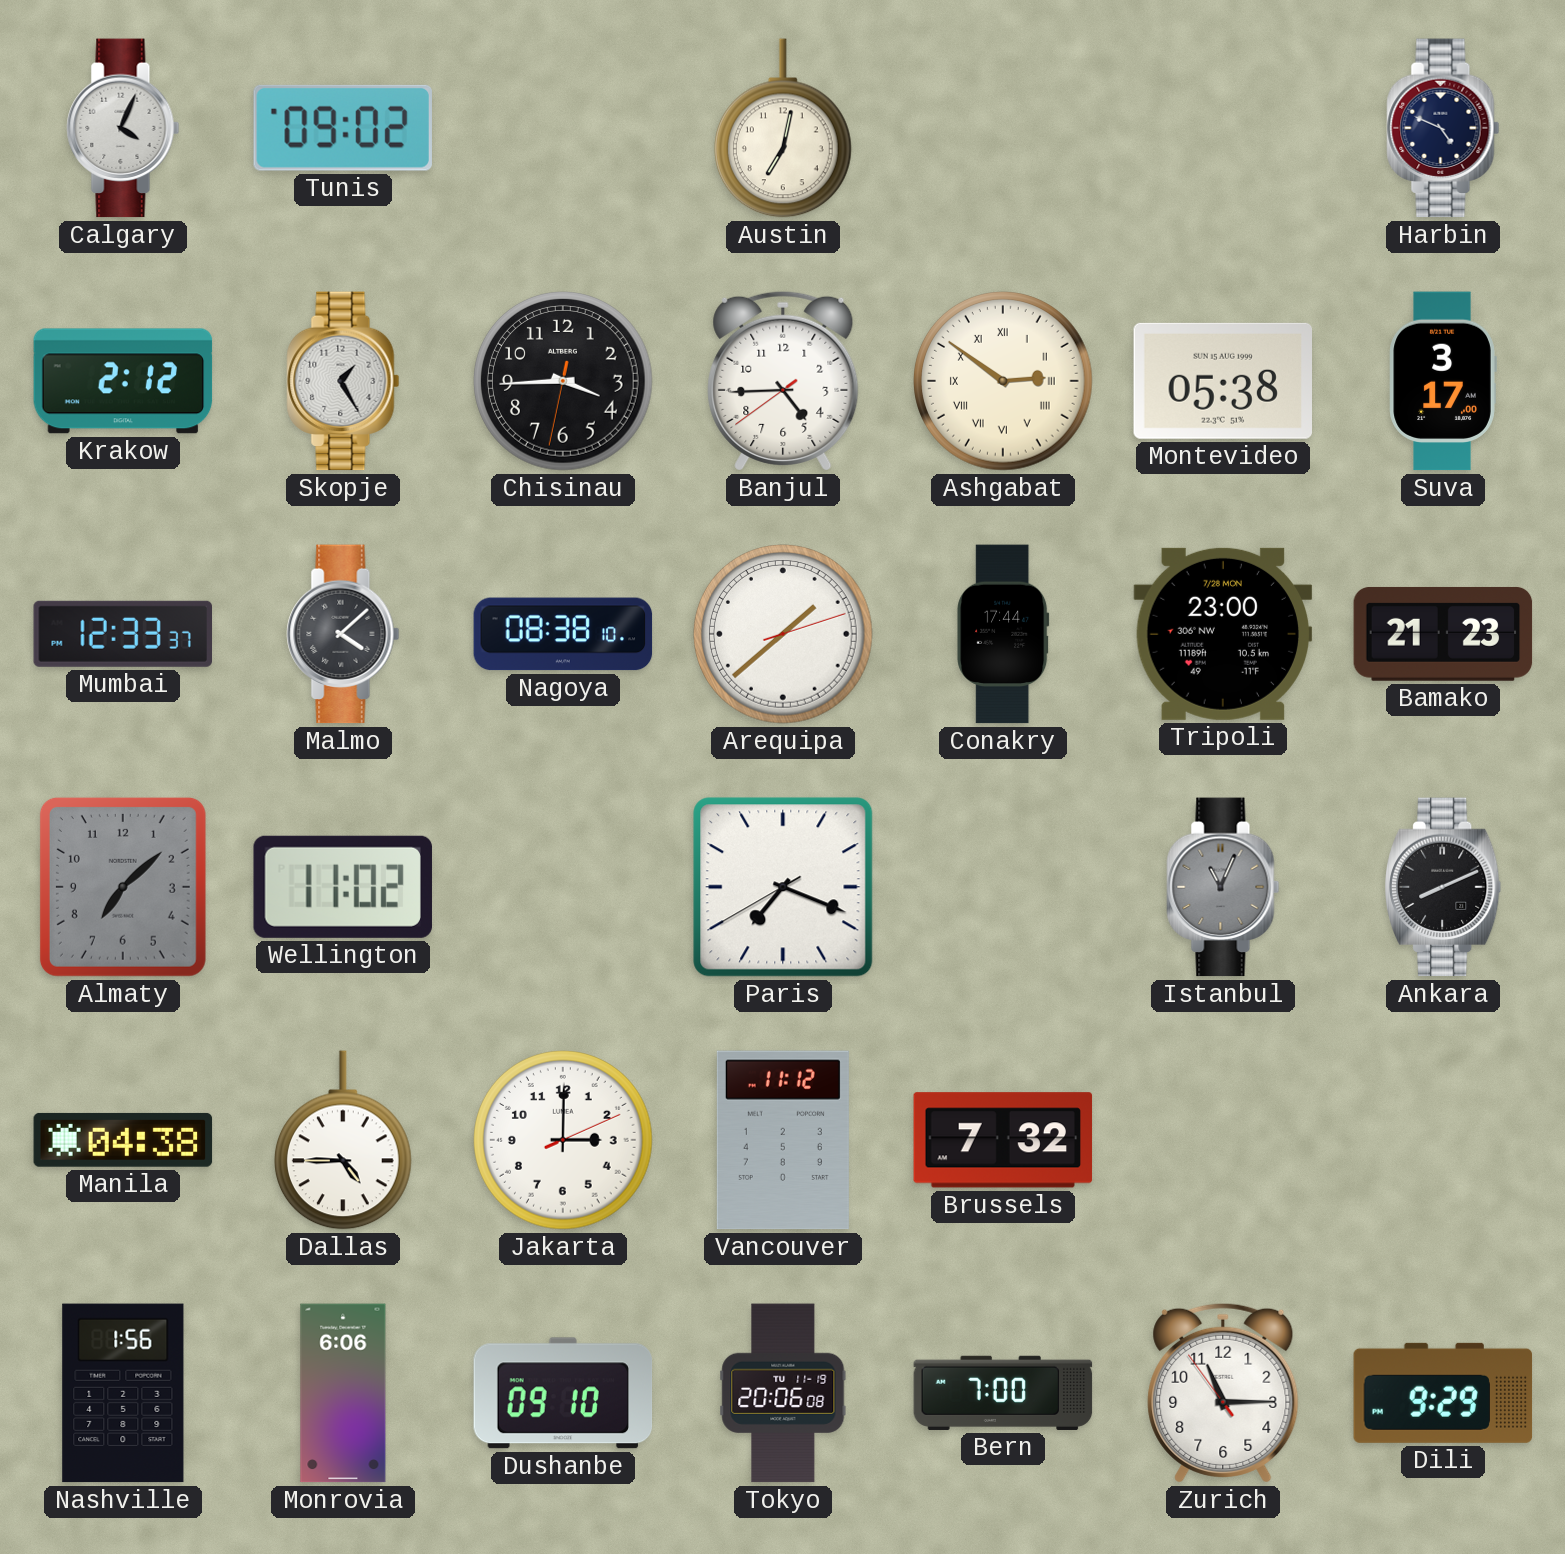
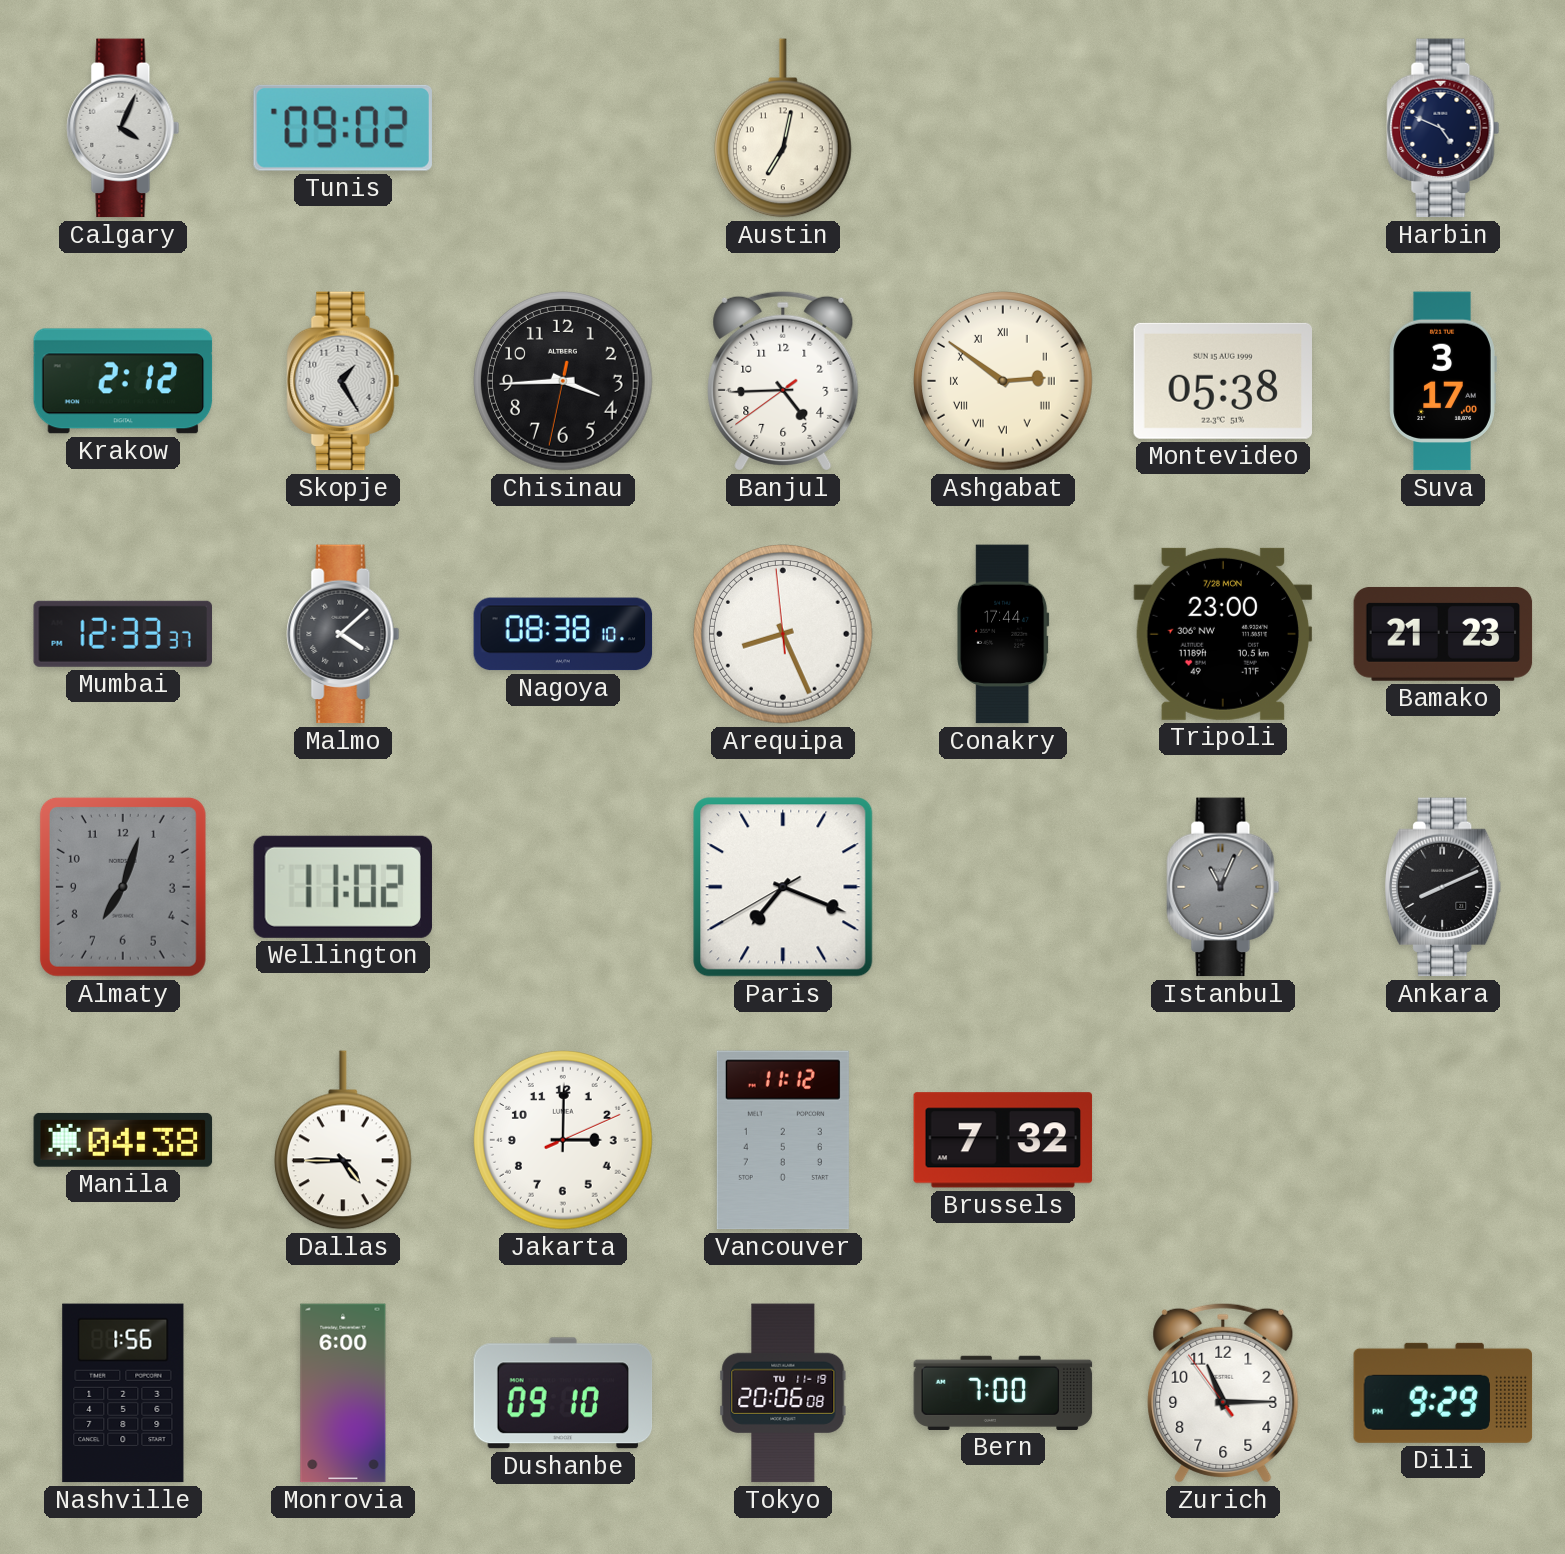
Arequipa: 1:38 -> 8:25 (784, 635)
Almaty: 7:08 -> 7:03 (123, 887)
Monrovia: 6:06 -> 6:00 (343, 1393)
